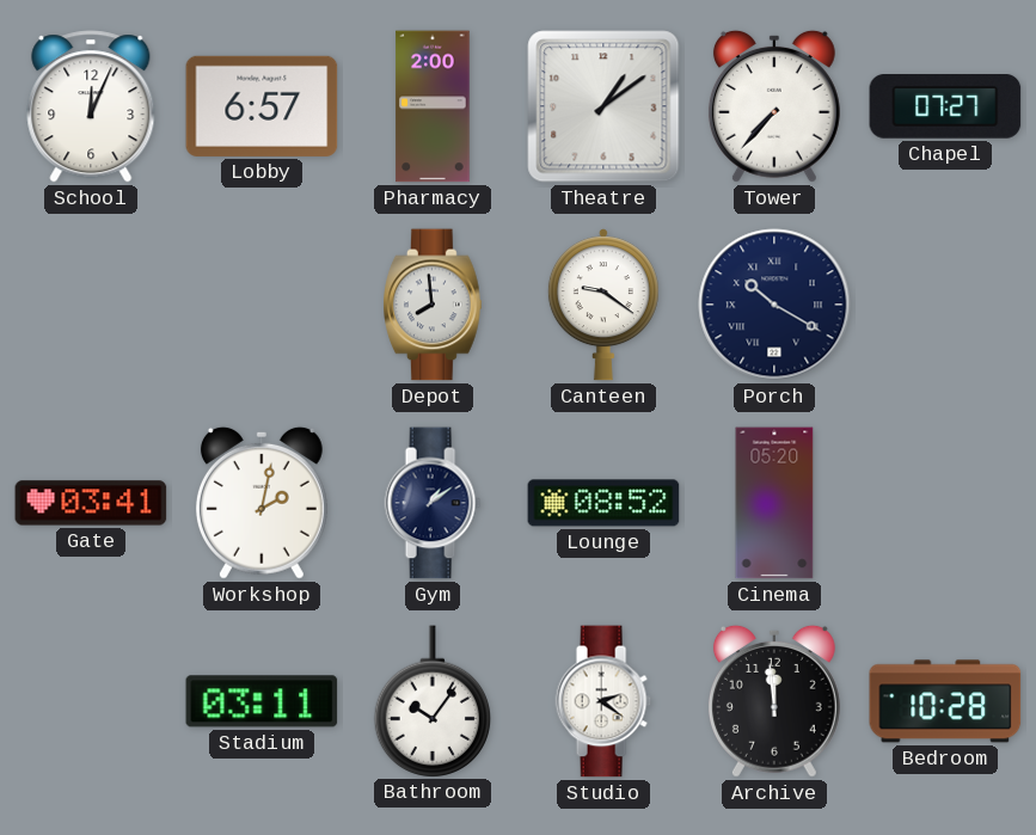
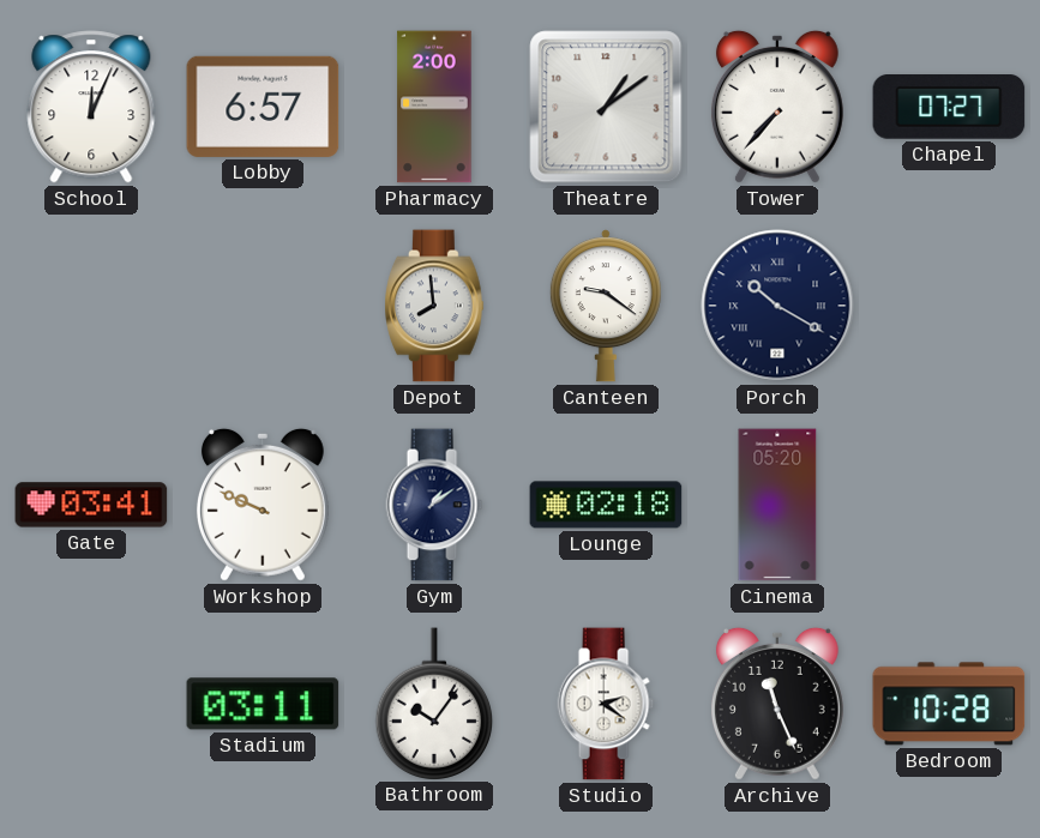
Workshop: 2:02 -> 9:49 (263, 505)
Lounge: 08:52 -> 02:18 (606, 505)
Archive: 11:59 -> 11:26 (777, 704)
